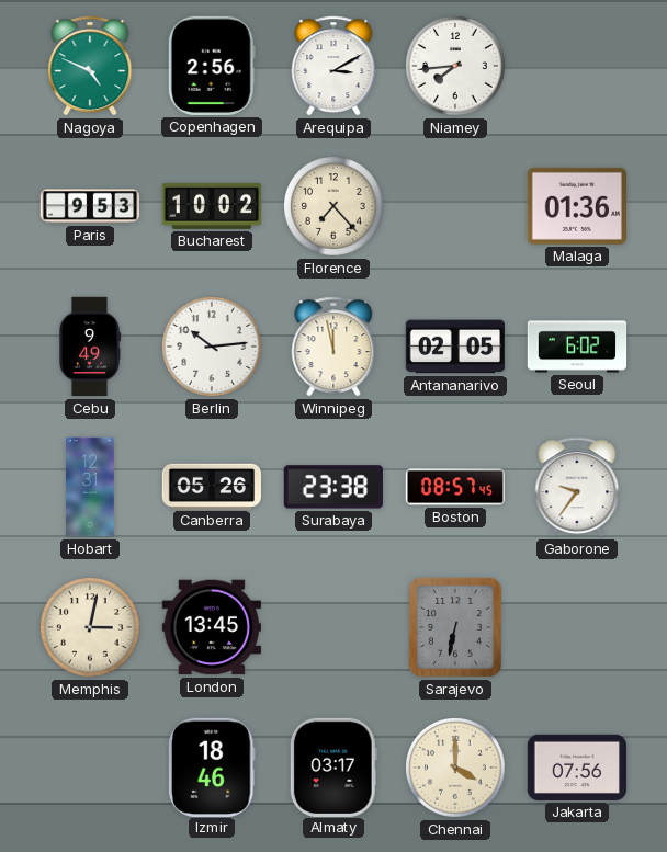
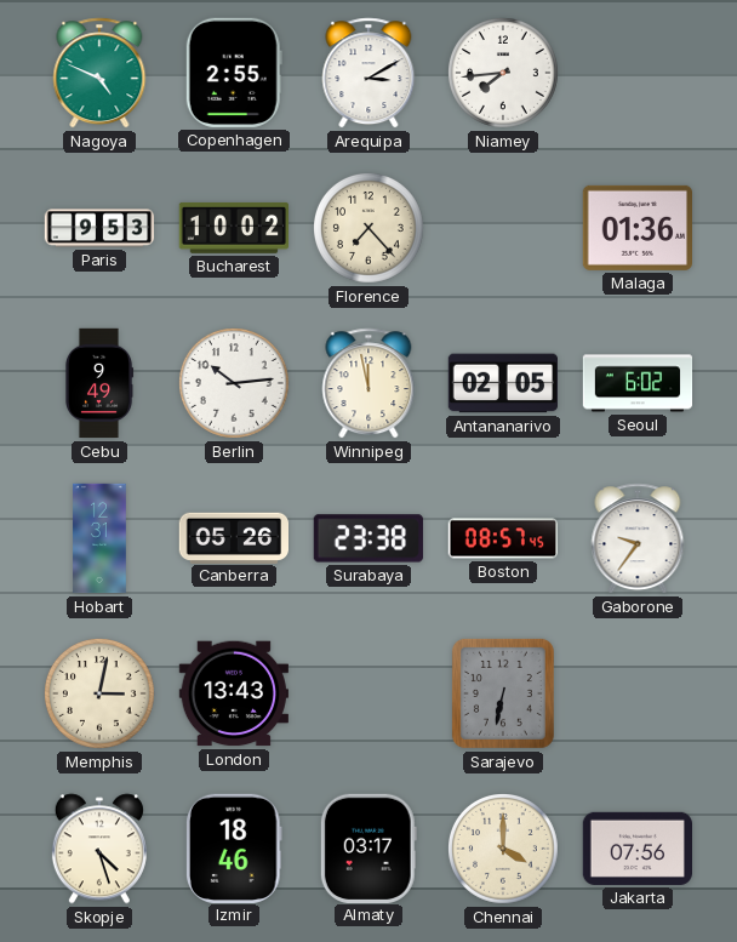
Copenhagen: 2:56 -> 2:55 (234, 73)
London: 13:45 -> 13:43 (233, 693)
Skopje: none -> 4:27 (99, 849)
